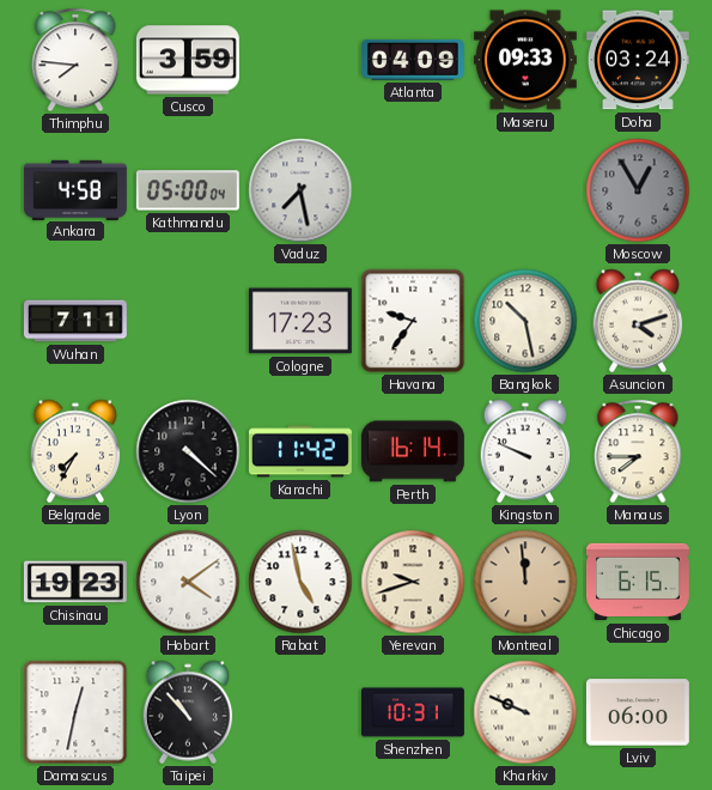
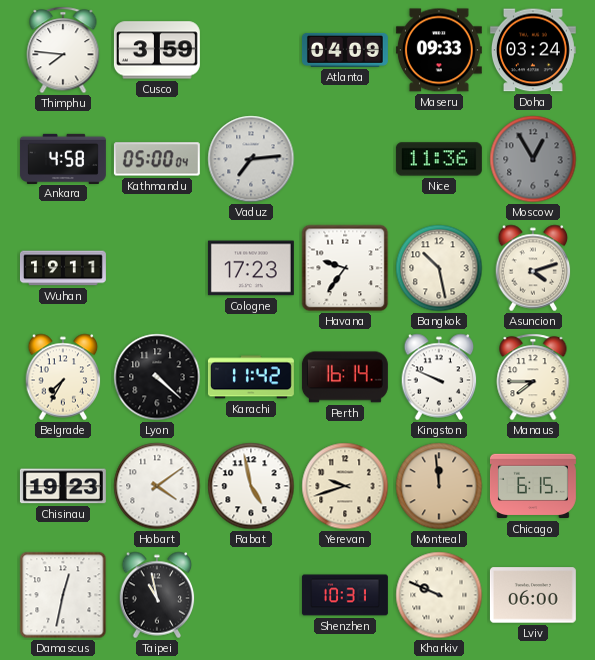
Vaduz: 7:28 -> 7:14 (251, 159)
Nice: none -> 11:36 (439, 159)
Wuhan: 7:11 -> 19:11 (63, 268)
Taipei: 10:53 -> 10:58 (157, 595)
